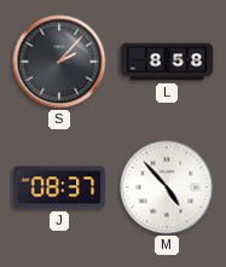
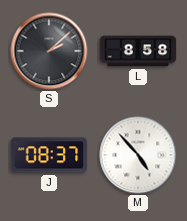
S: 2:07 -> 2:08 (49, 51)
